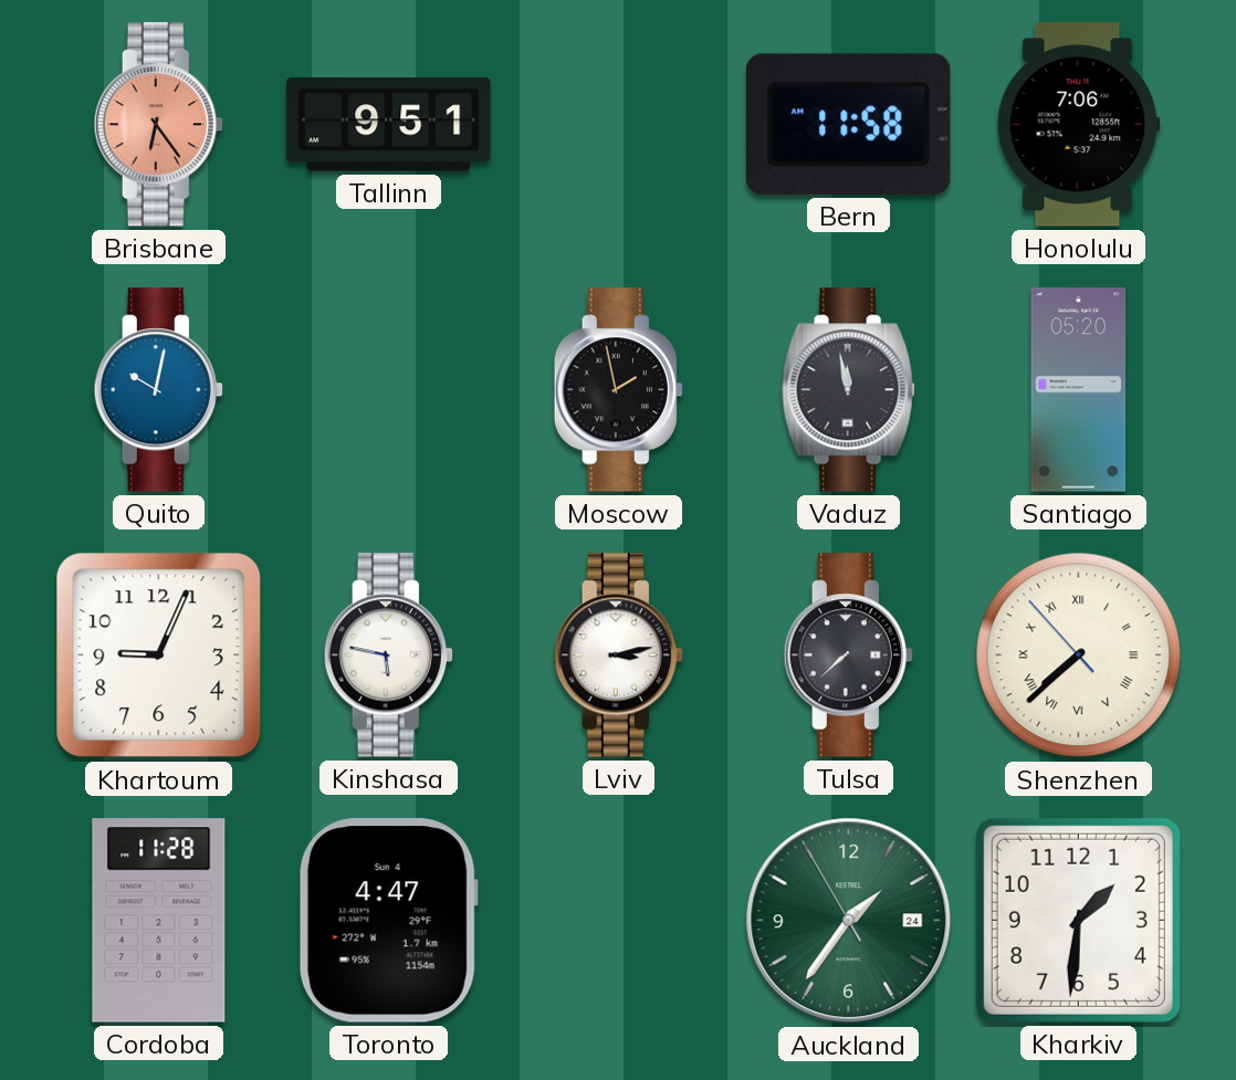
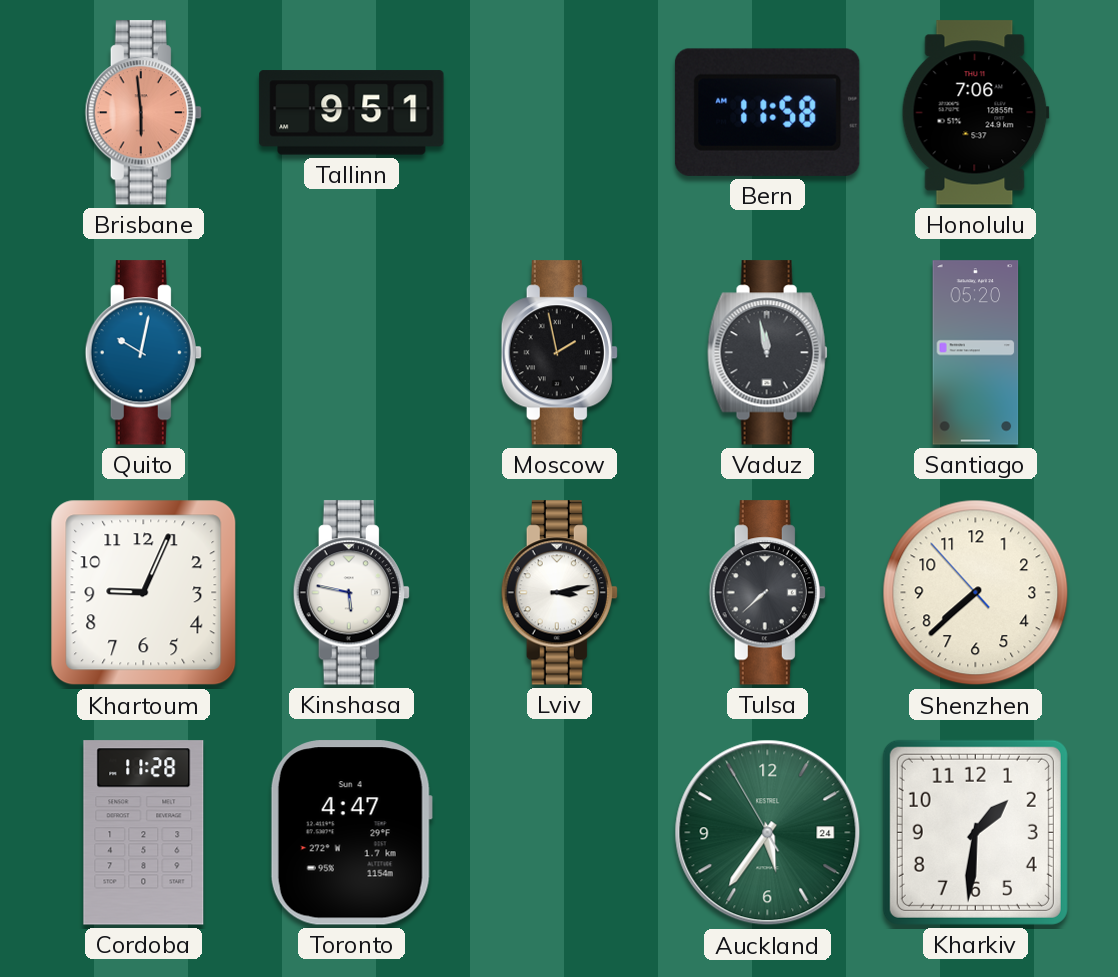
Brisbane: 6:24 -> 5:59 (143, 113)
Shenzhen numerals: Roman -> Arabic (976, 593)
Auckland: 1:35 -> 5:35 (768, 833)
